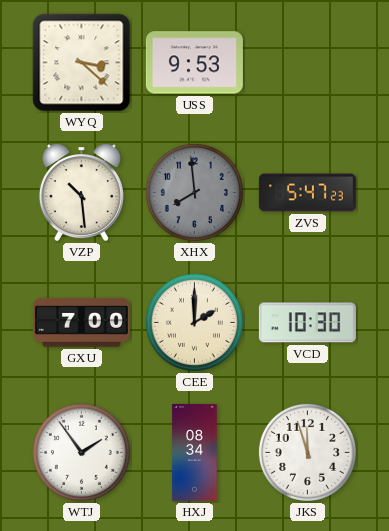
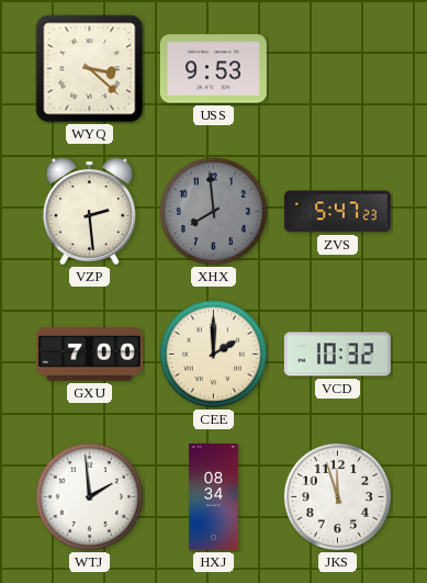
VZP: 10:29 -> 2:29 (89, 212)
VCD: 10:30 -> 10:32 (337, 355)
WTJ: 1:54 -> 1:59 (89, 496)
